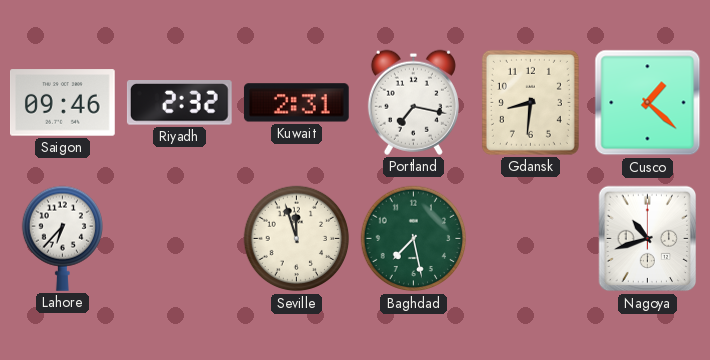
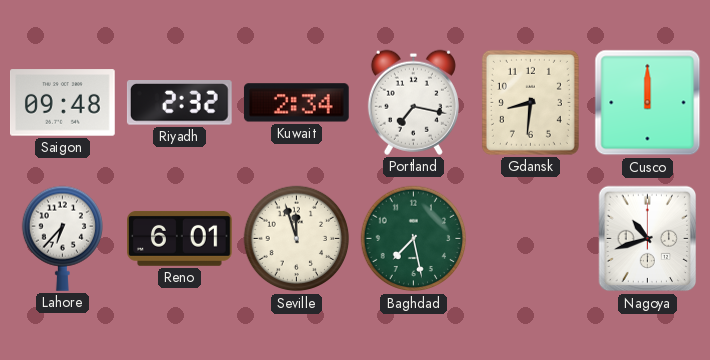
Saigon: 09:46 -> 09:48 (63, 103)
Kuwait: 2:31 -> 2:34 (296, 103)
Cusco: 1:22 -> 12:00 (648, 103)
Reno: none -> 6:01 (180, 238)
